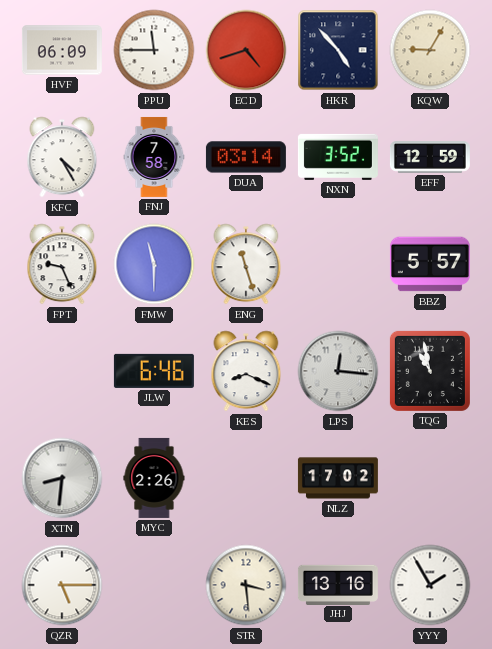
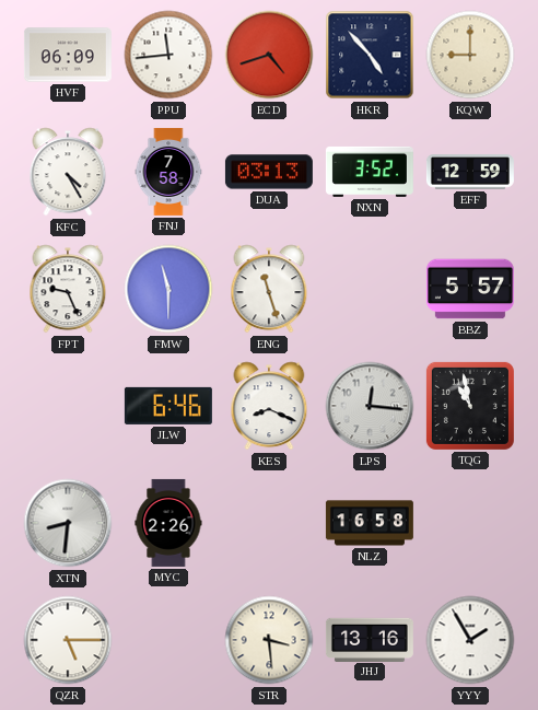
PPU: 11:45 -> 11:44 (168, 55)
KQW: 9:05 -> 9:00 (470, 55)
DUA: 03:14 -> 03:13 (269, 172)
NLZ: 17:02 -> 16:58 (370, 523)
